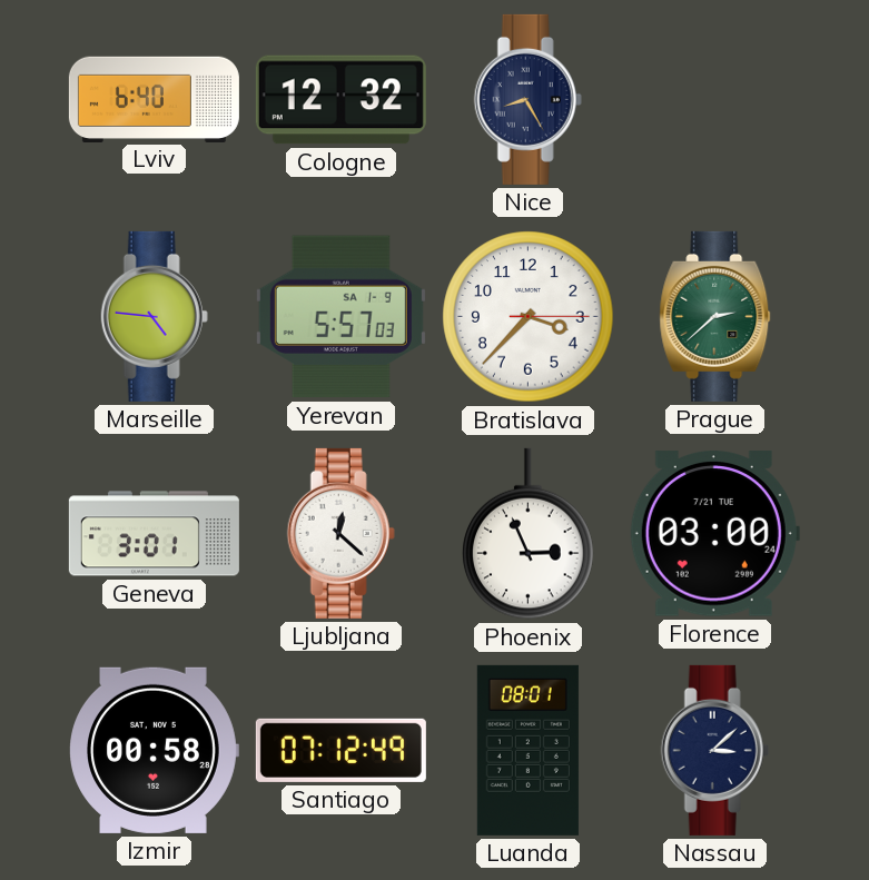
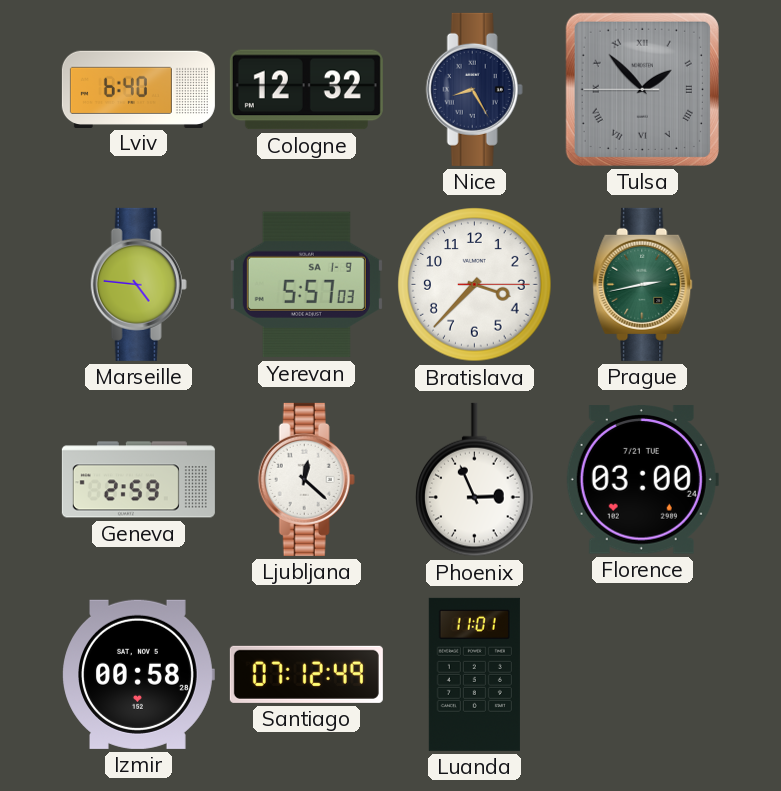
Tulsa: none -> 1:52 (642, 89)
Prague: 2:38 -> 2:43 (643, 284)
Geneva: 3:01 -> 2:59 (138, 480)
Luanda: 08:01 -> 11:01 (474, 674)
Nassau: 3:08 -> none (714, 750)
